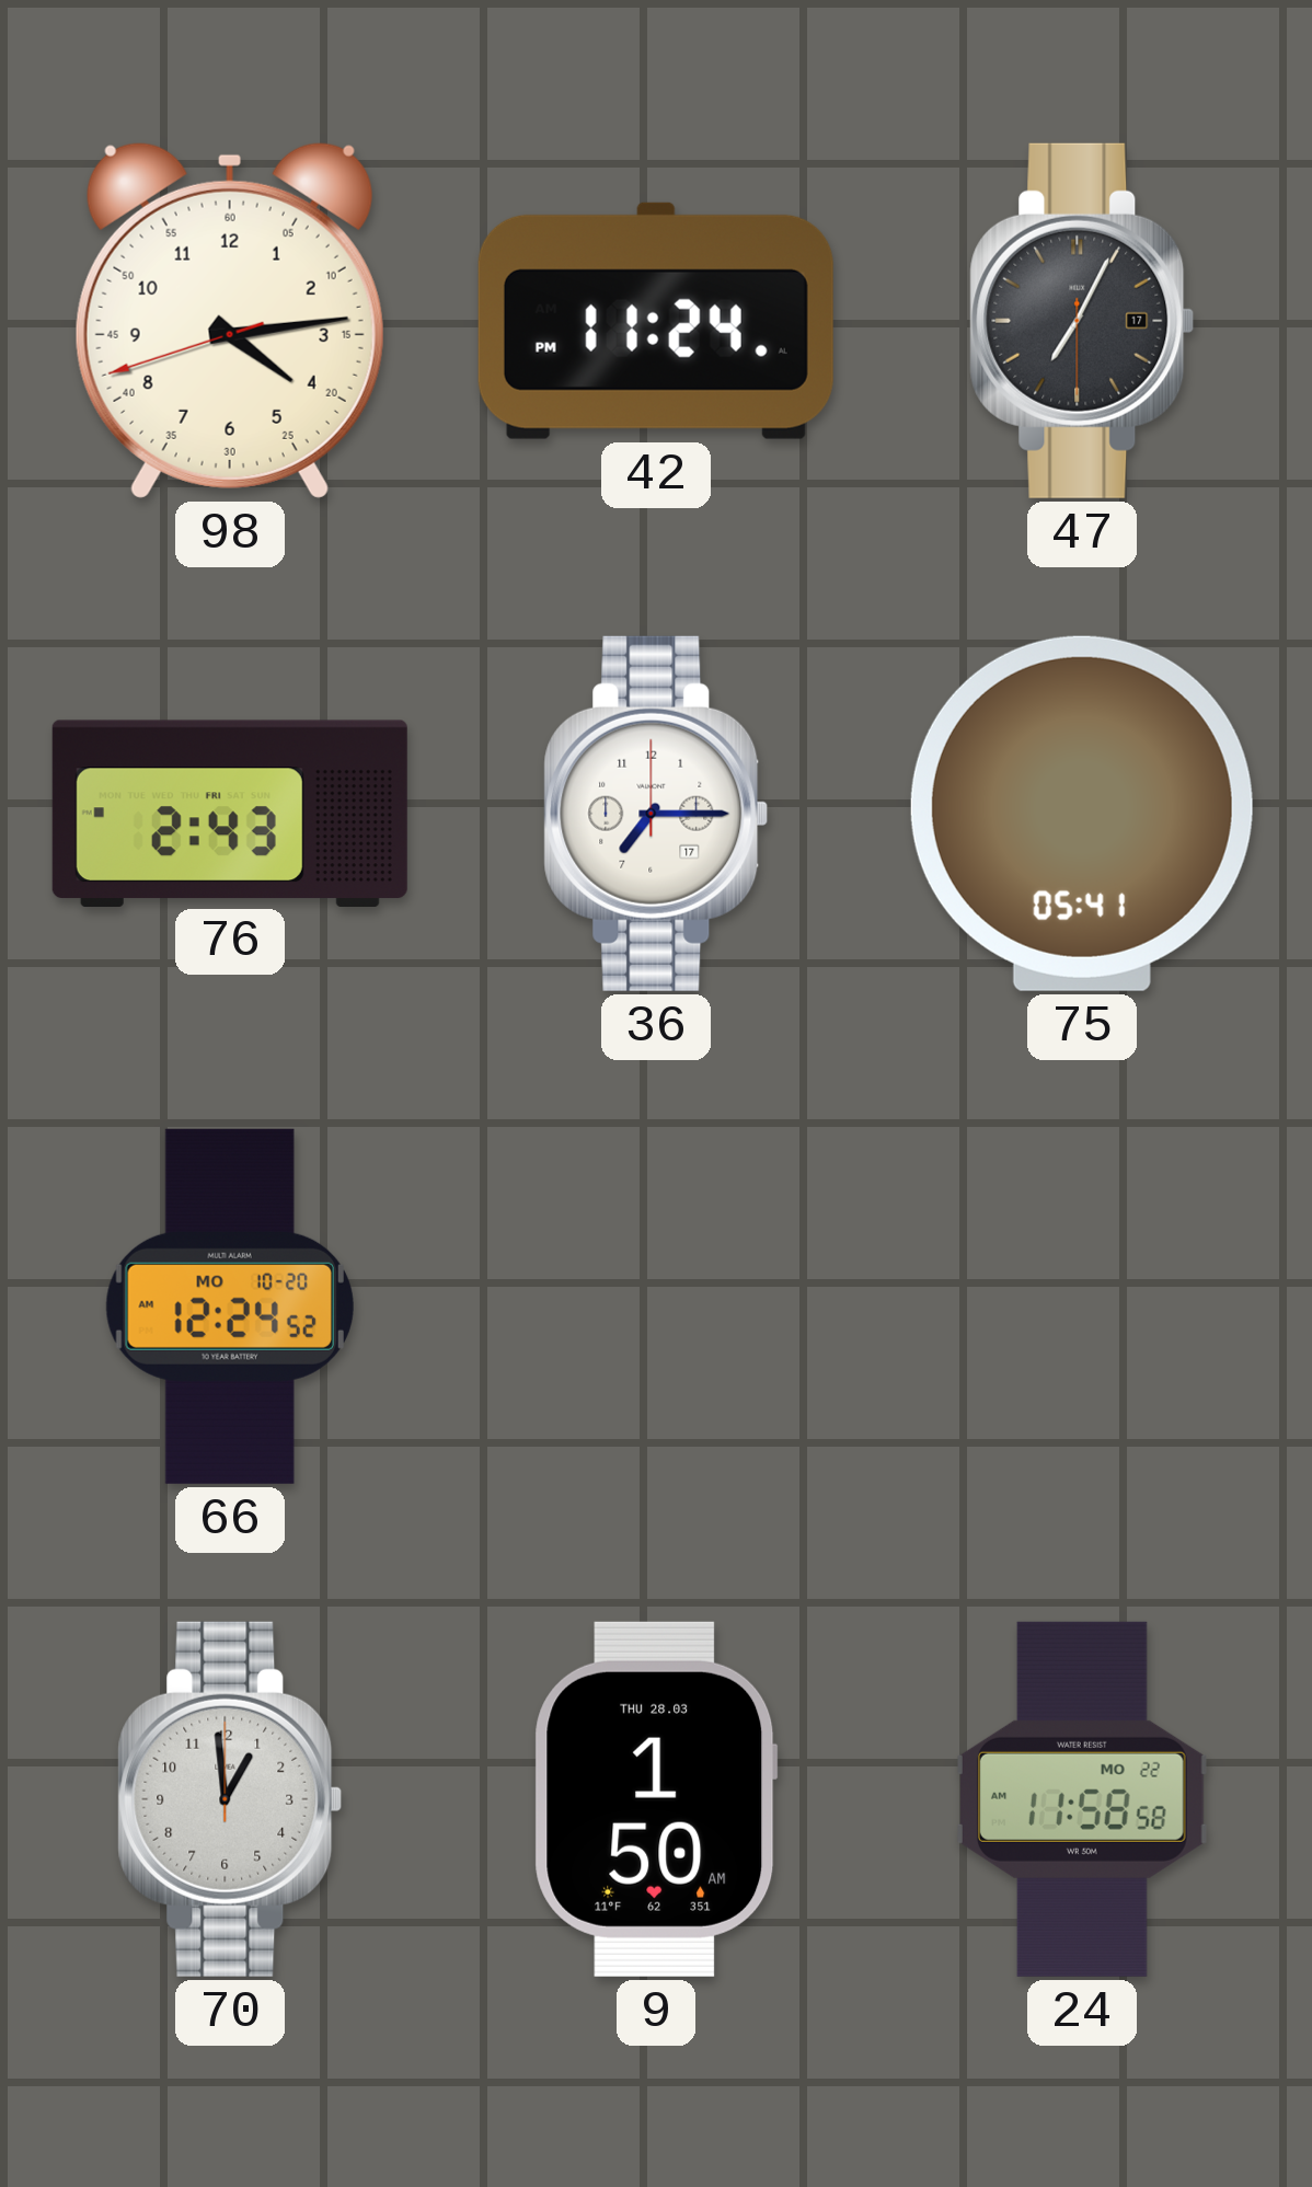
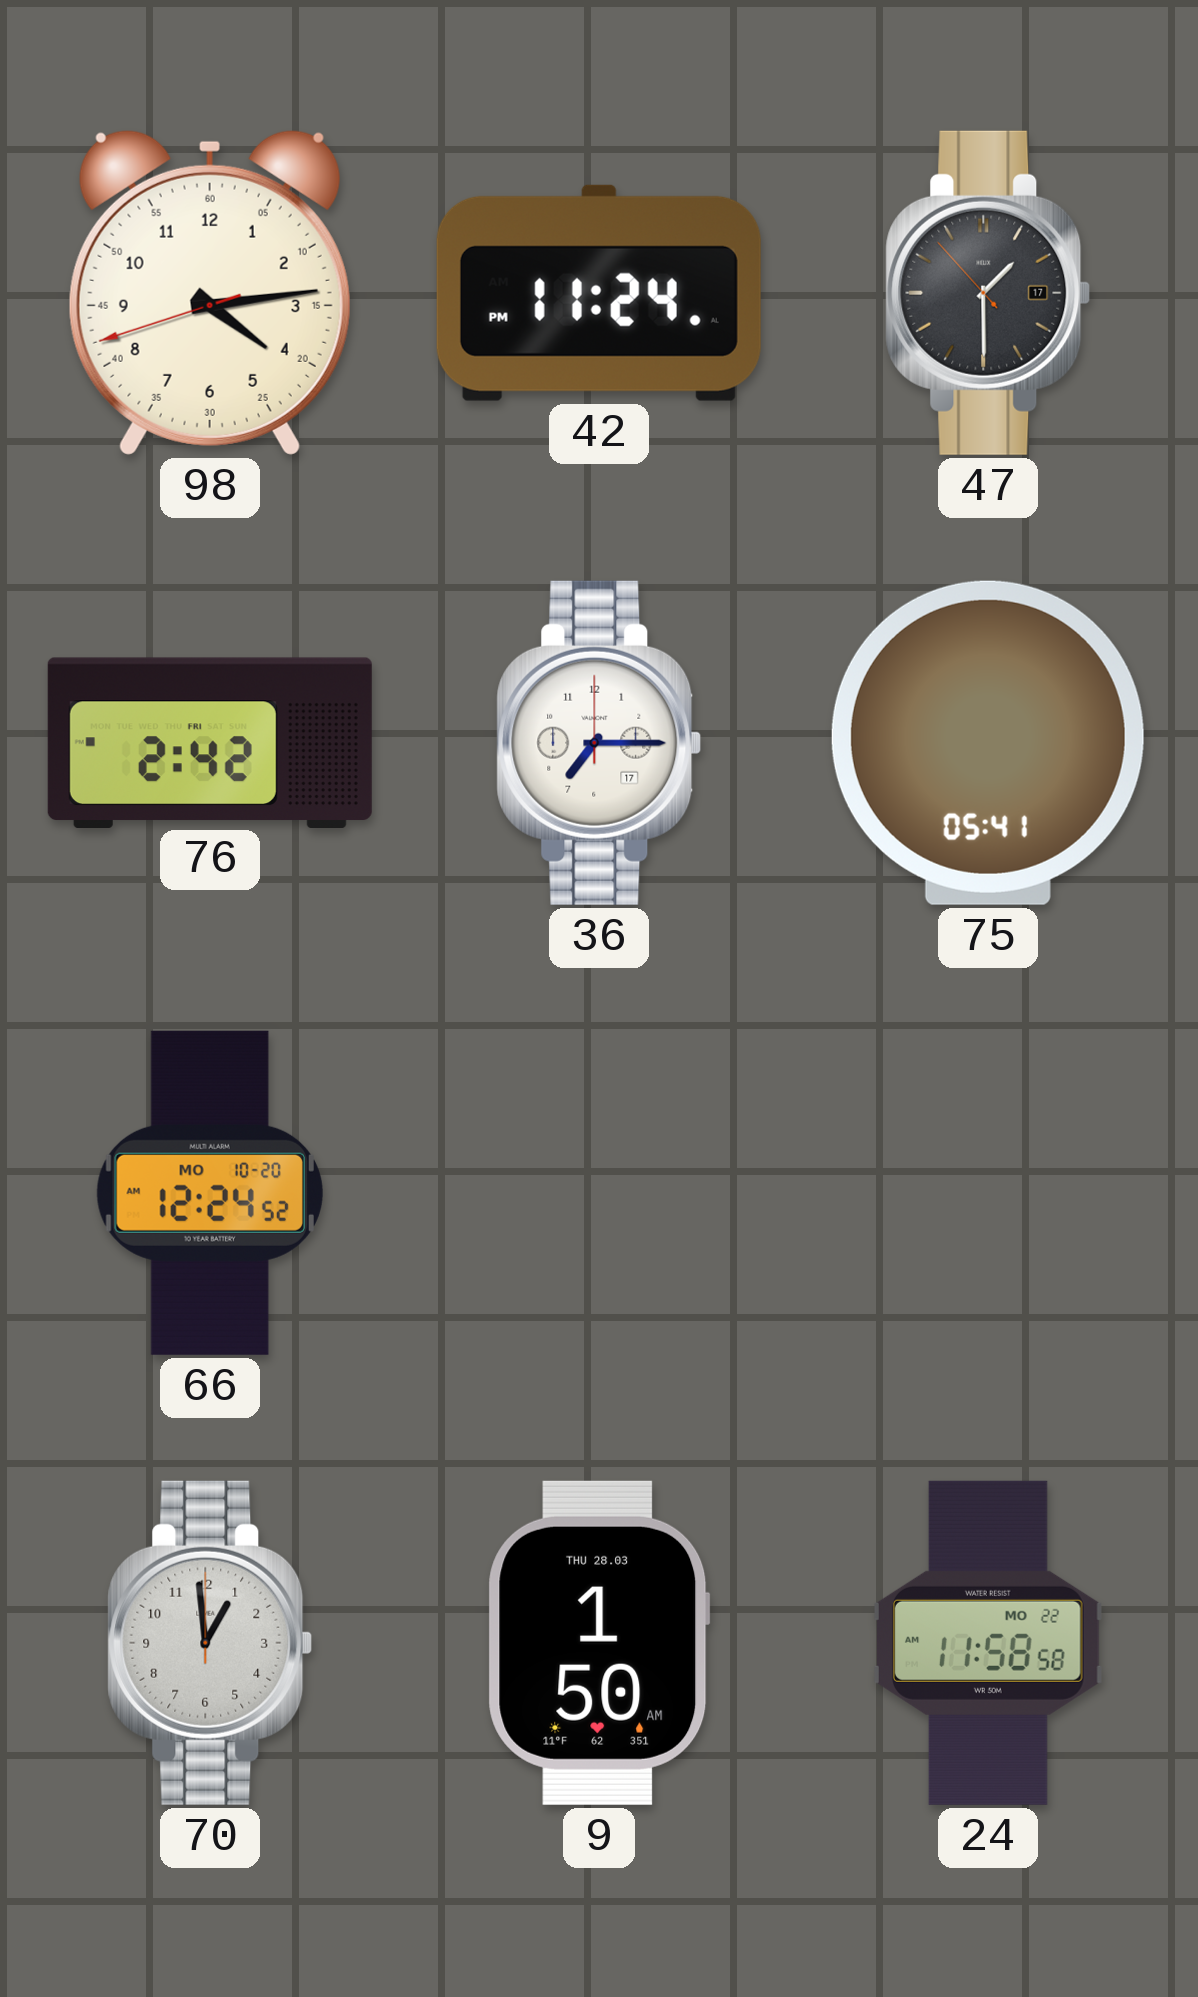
47: 7:04 -> 1:29 (988, 293)
76: 2:43 -> 2:42 (210, 742)
